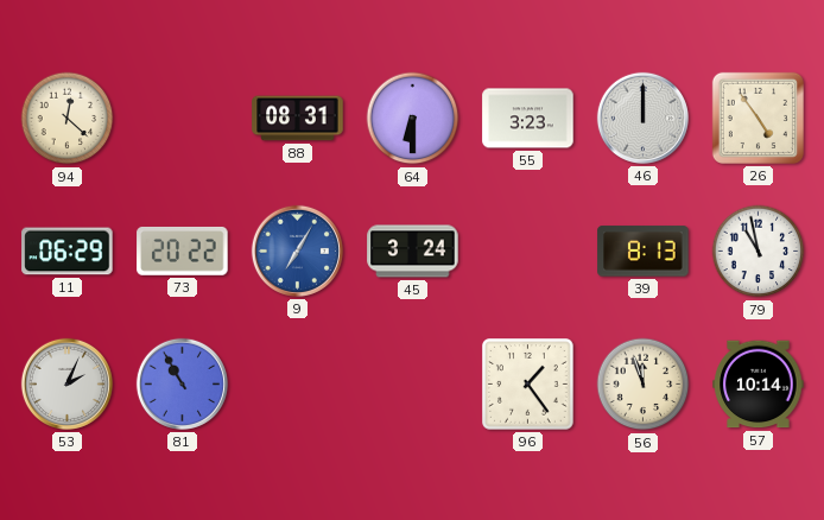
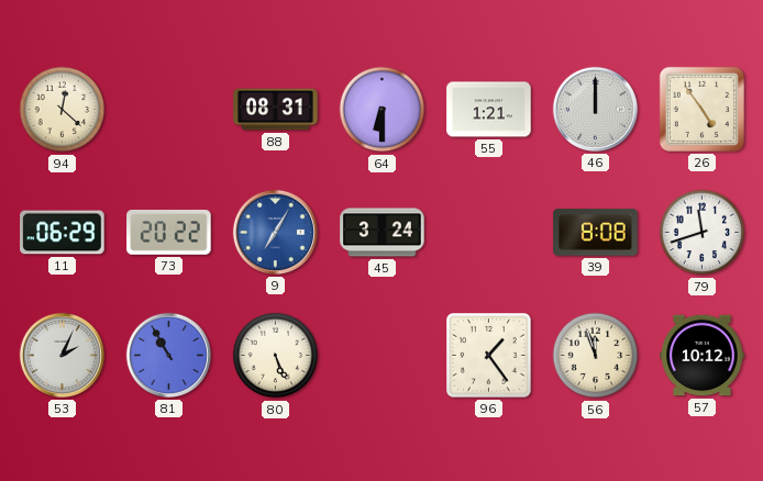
55: 3:23 -> 1:21 (489, 110)
39: 8:13 -> 8:08 (596, 233)
79: 10:58 -> 11:42 (703, 233)
80: none -> 5:26 (276, 356)
57: 10:14 -> 10:12 (703, 356)
